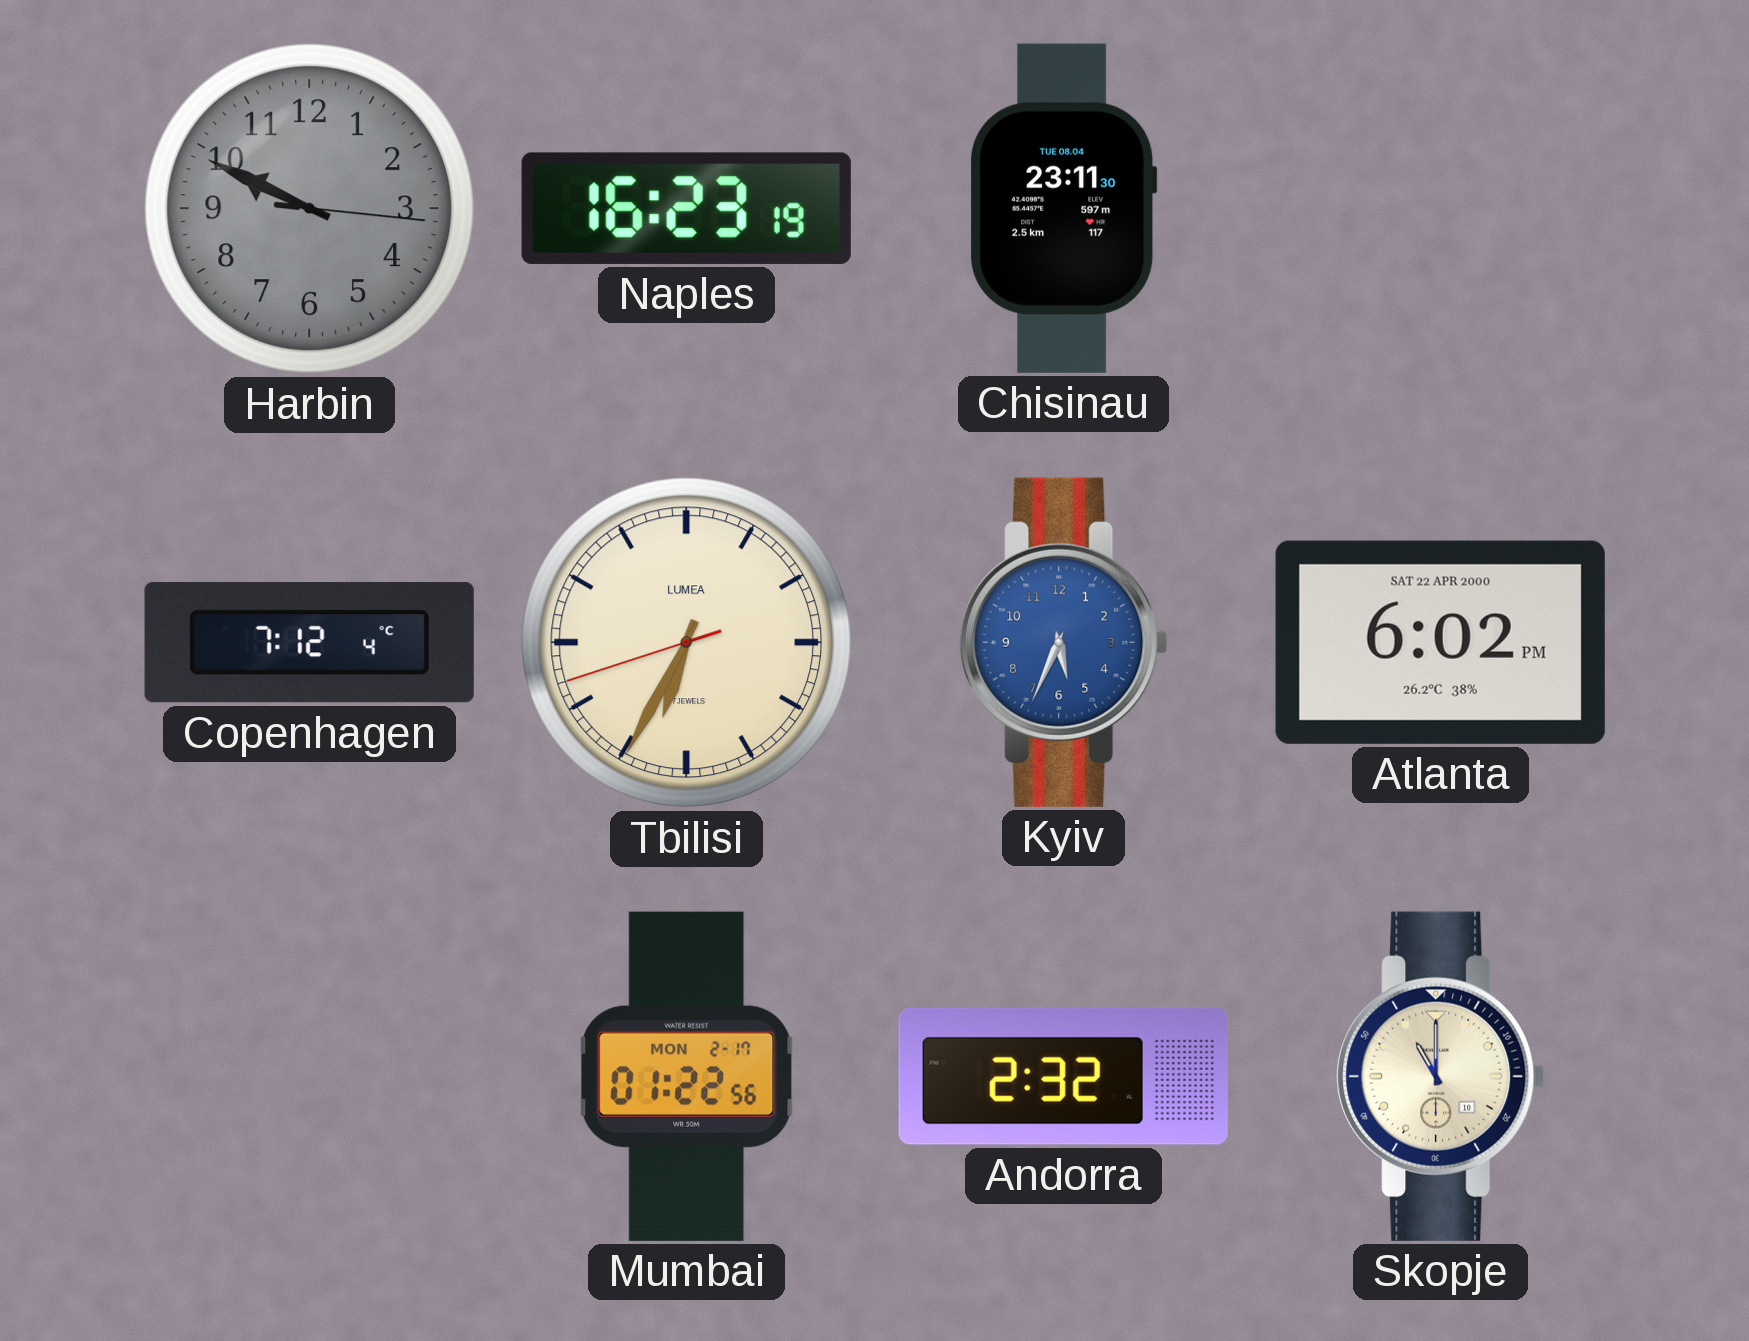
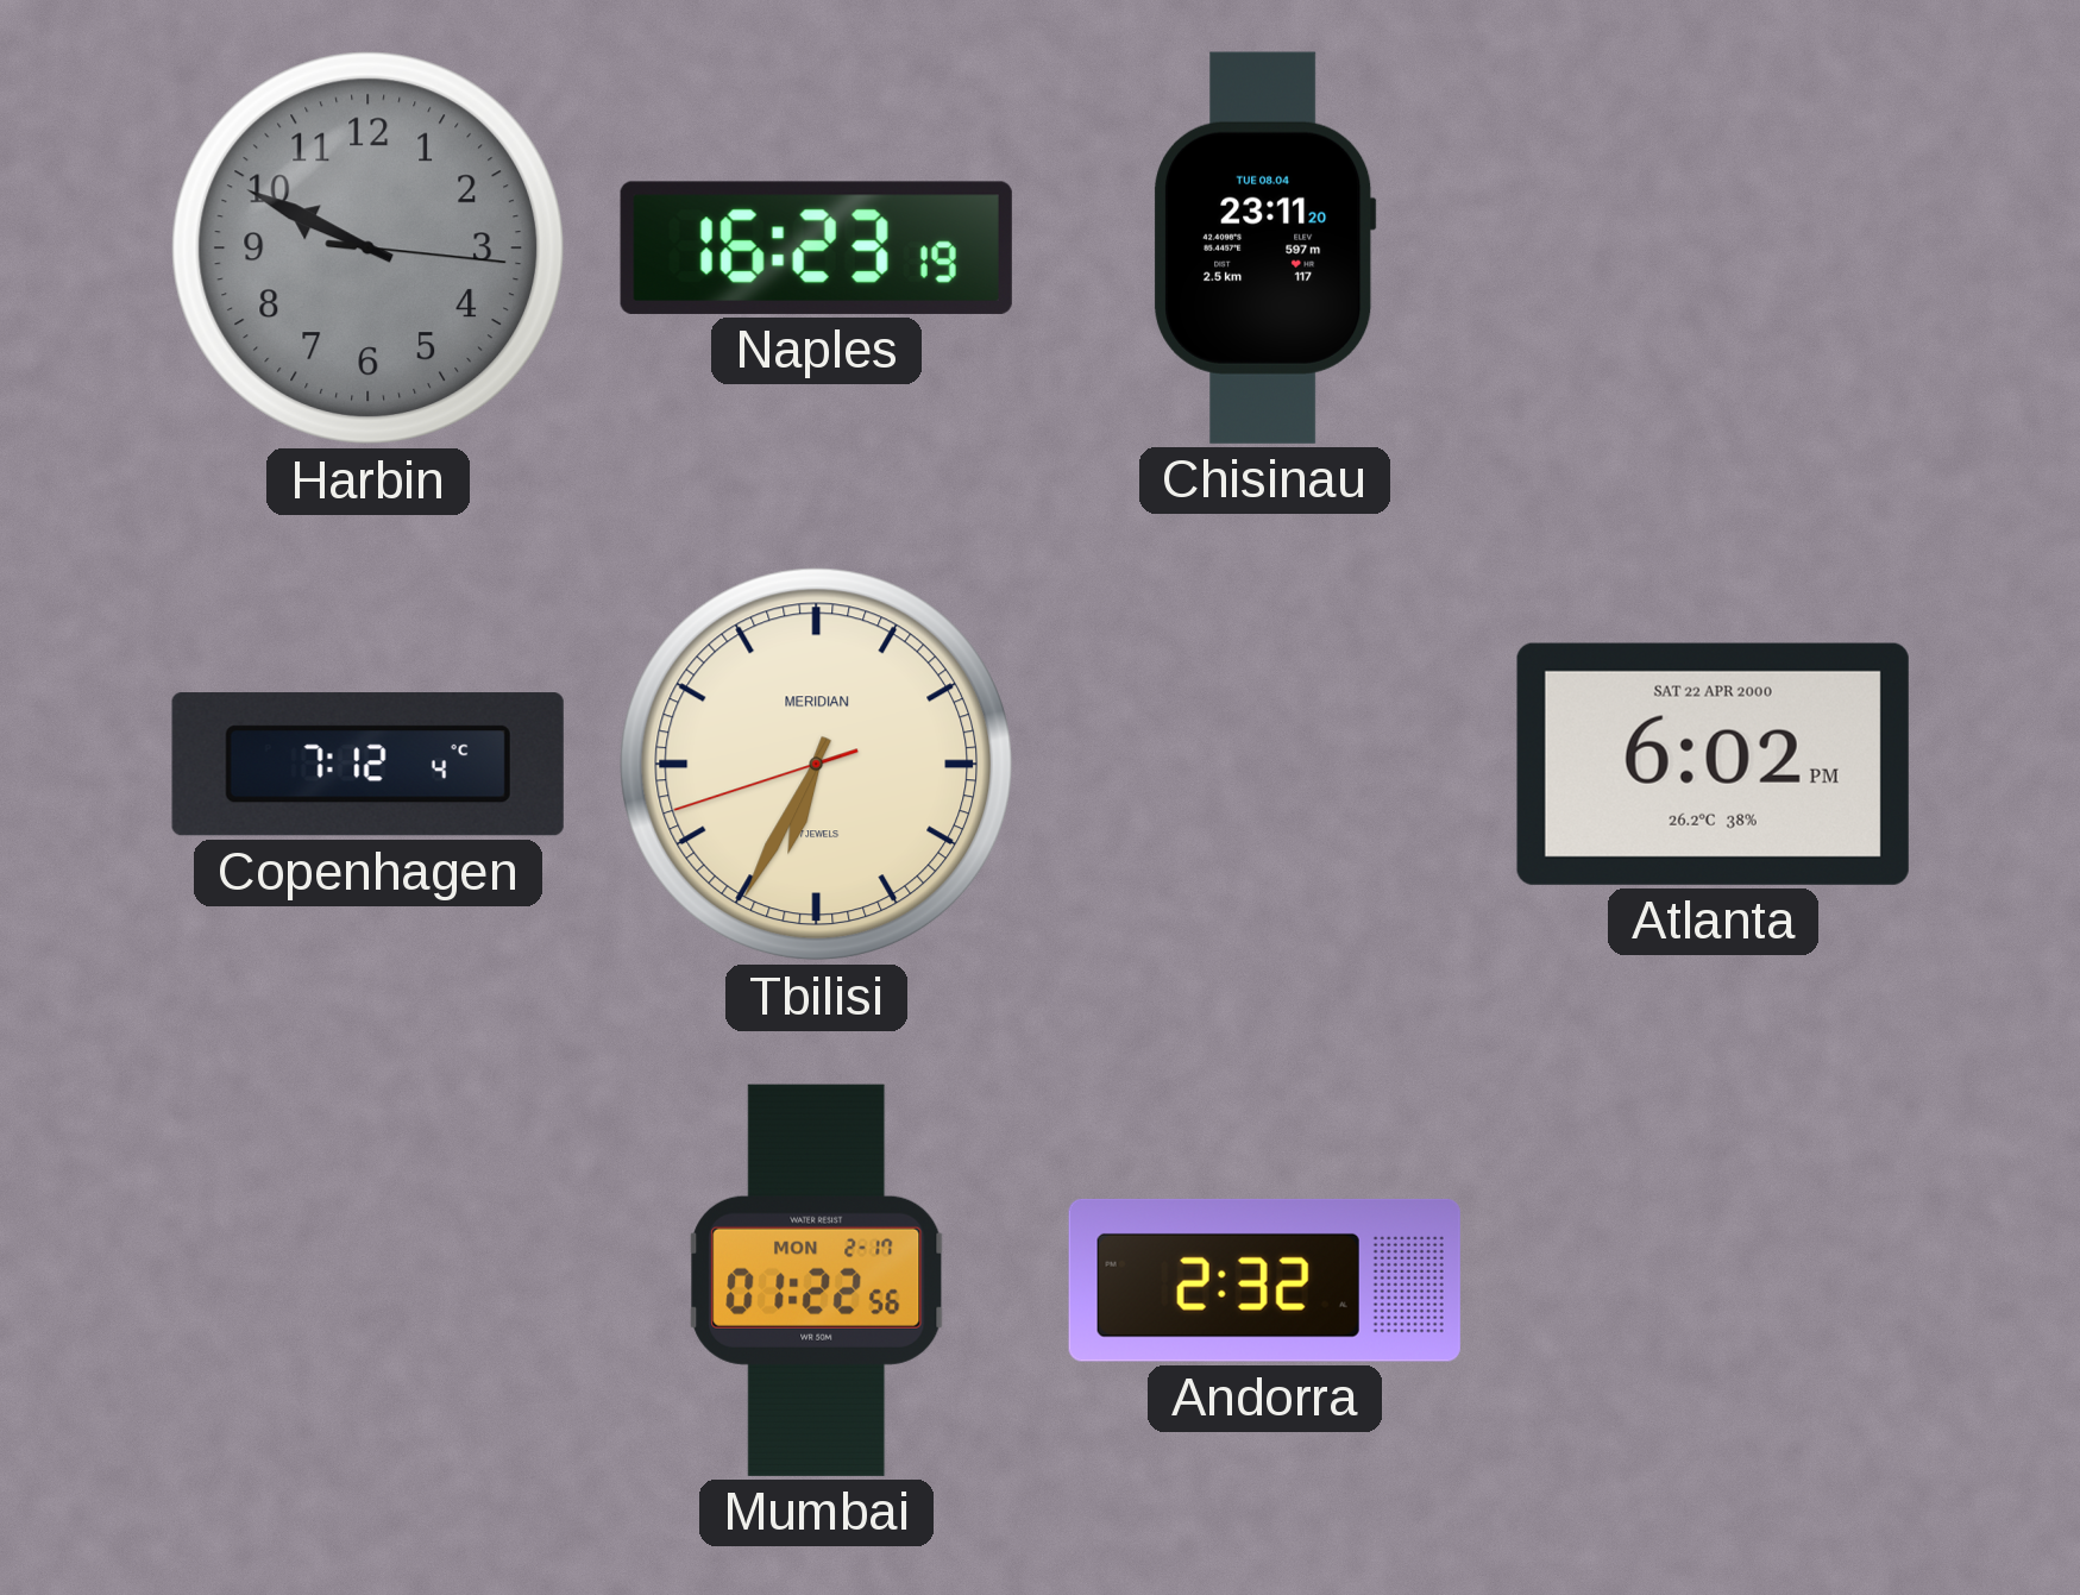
Chisinau: 23:11:30 -> 23:11:20 (1265, 247)
Tbilisi brand: LUMEA -> MERIDIAN (817, 765)
Kyiv: 5:34 -> none (1064, 642)
Skopje: 11:00 -> none (1441, 1076)
